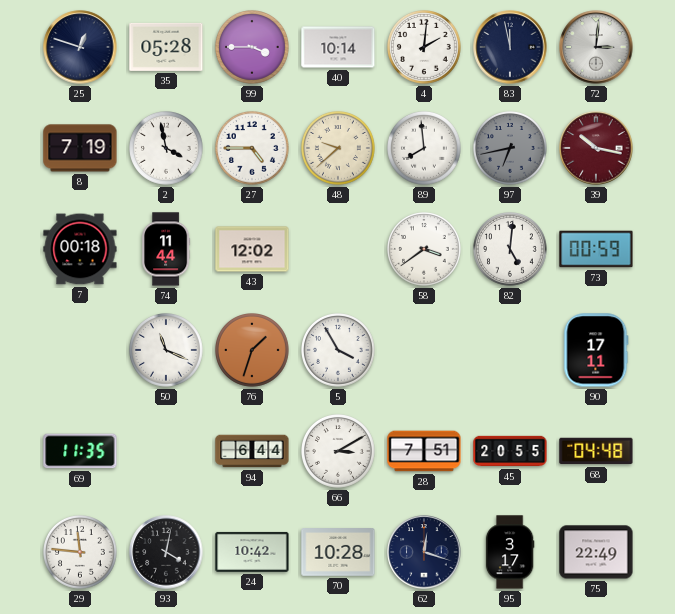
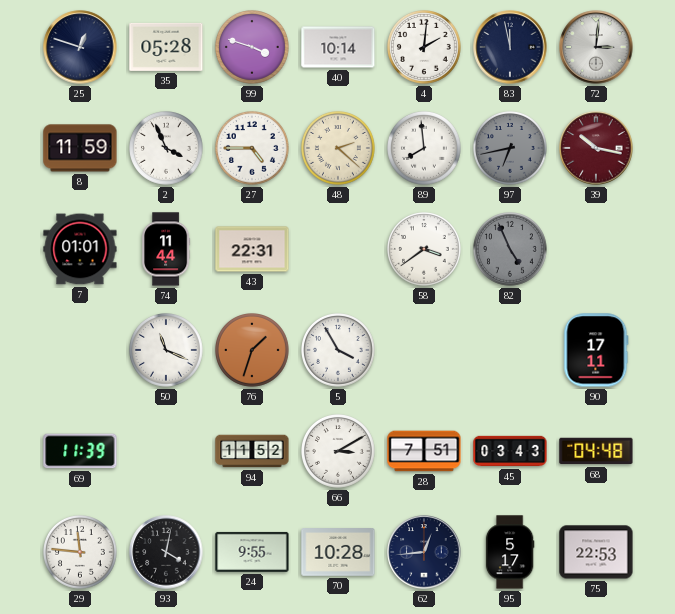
99: 3:45 -> 3:48 (253, 48)
8: 7:19 -> 11:59 (80, 148)
2: 3:58 -> 3:56 (167, 149)
48: 9:38 -> 2:22 (339, 149)
7: 00:18 -> 01:01 (80, 249)
43: 12:02 -> 22:31 (252, 249)
82: 5:01 -> 4:56 (511, 250)
82 dial: white -> grey (511, 250)
73: 00:59 -> none (596, 249)
69: 11:35 -> 11:39 (80, 451)
94: 6:44 -> 11:52 (252, 451)
45: 20:55 -> 03:43 (510, 451)
24: 10:42 -> 9:55 (252, 552)
62: 12:18 -> 12:44 (424, 552)
95: 3:17 -> 5:17 (510, 552)
75: 22:49 -> 22:53 (596, 552)
